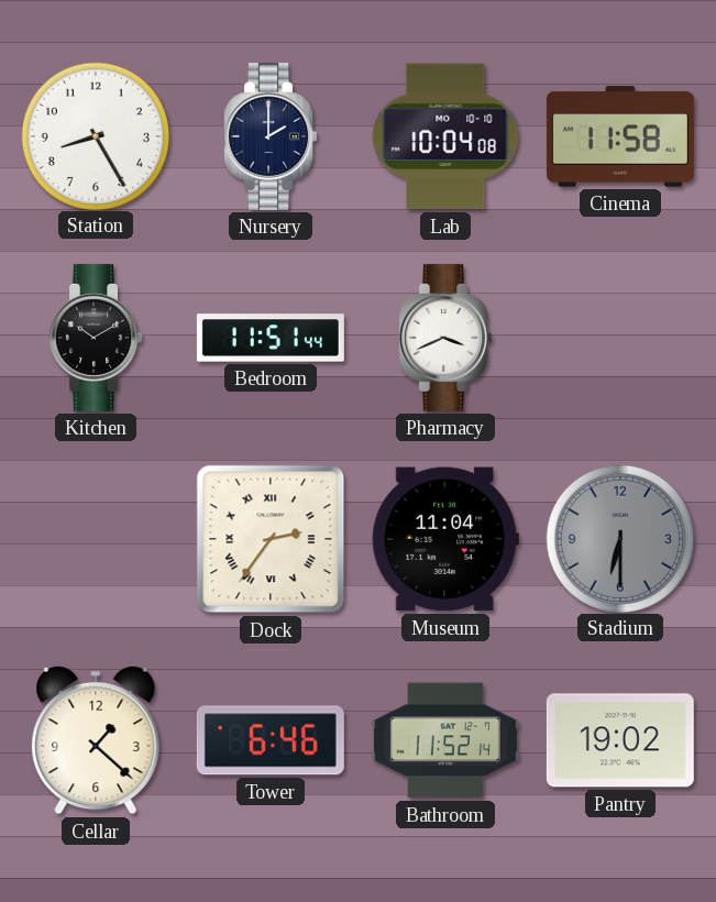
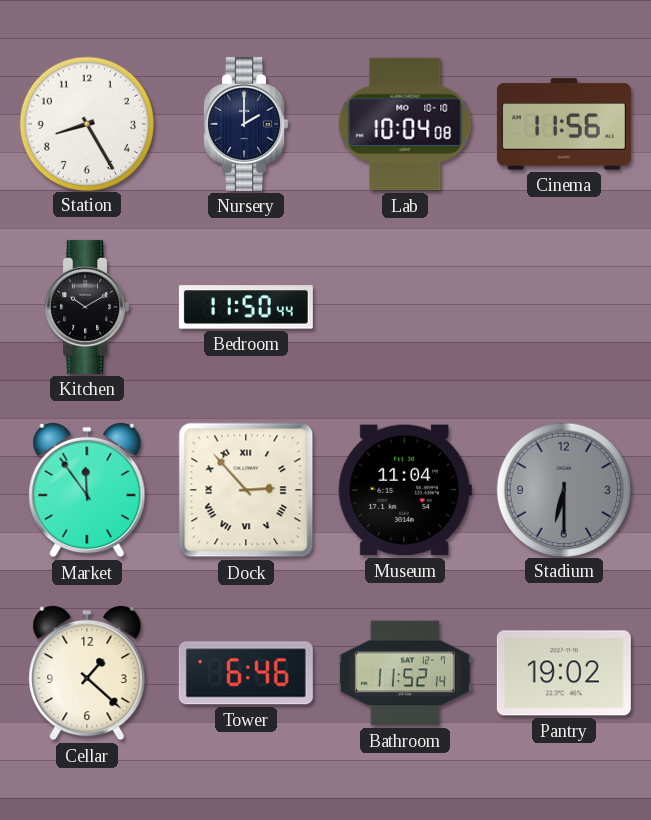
Cinema: 11:58 -> 11:56 (564, 124)
Bedroom: 11:51 -> 11:50 (246, 307)
Pharmacy: 3:41 -> none (445, 338)
Market: none -> 11:54 (87, 490)
Dock: 2:36 -> 2:53 (246, 490)
